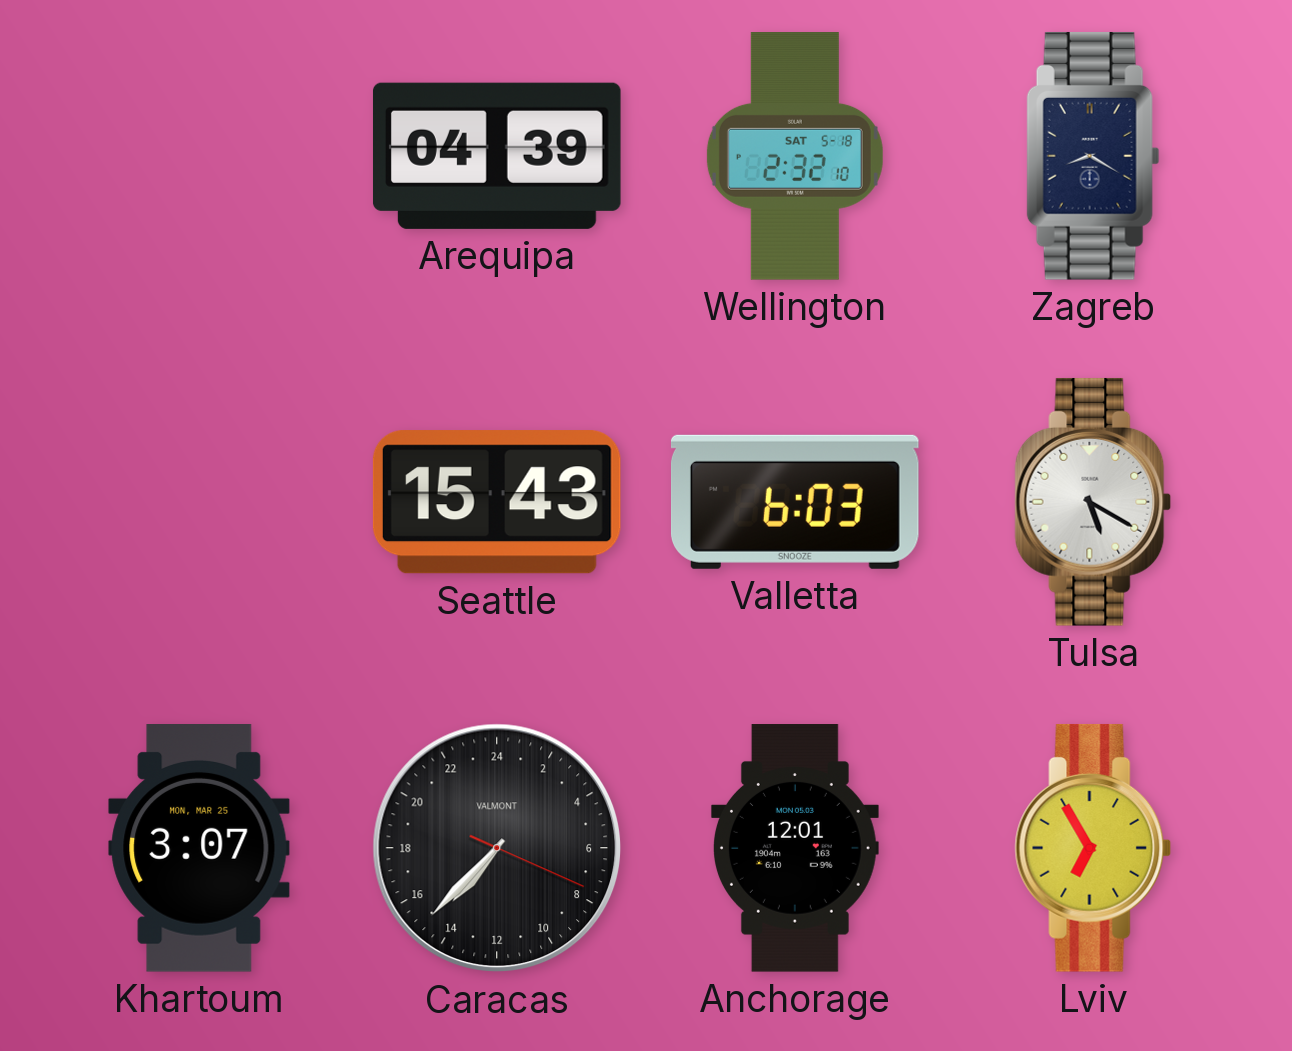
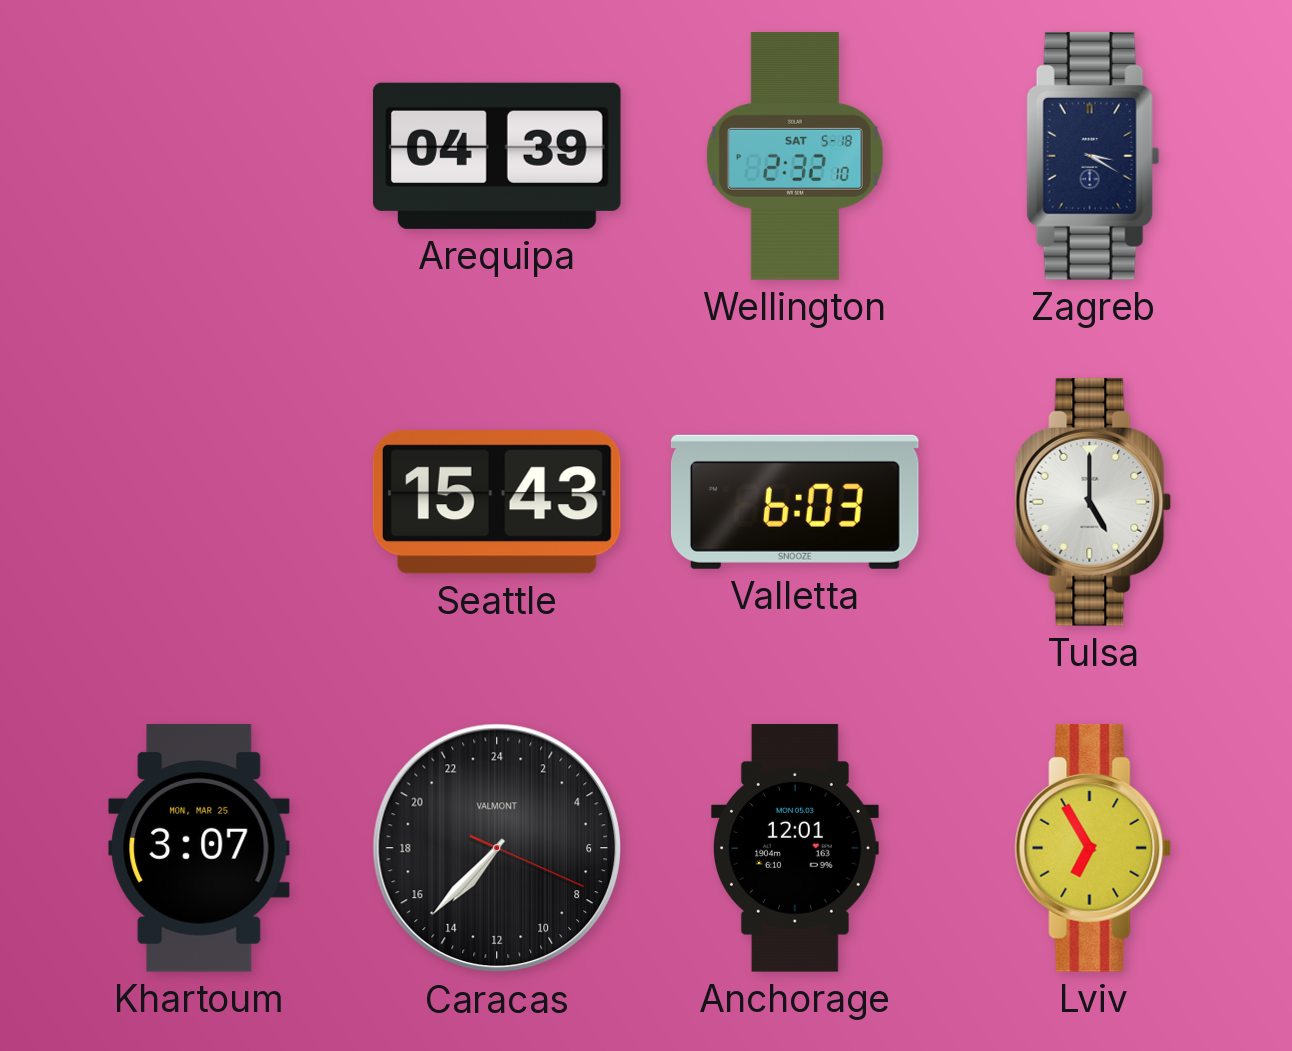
Zagreb: 8:20 -> 3:20 (1093, 156)
Tulsa: 5:20 -> 5:00 (1093, 502)
